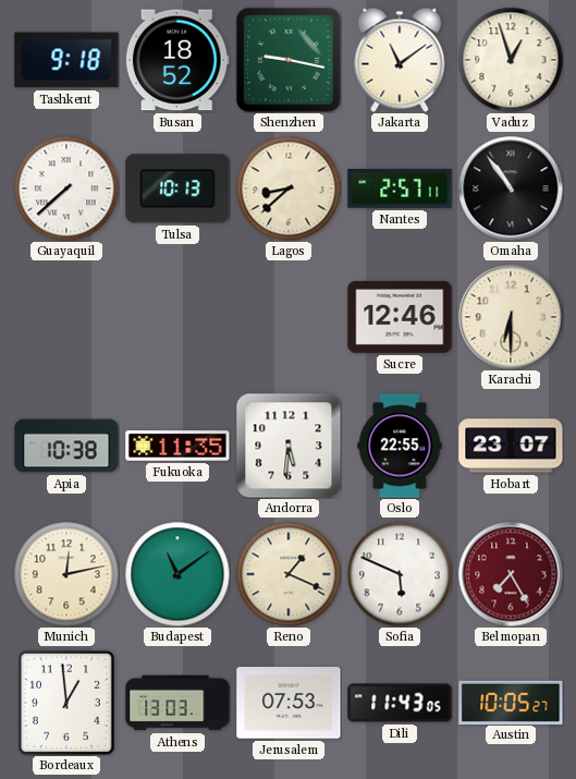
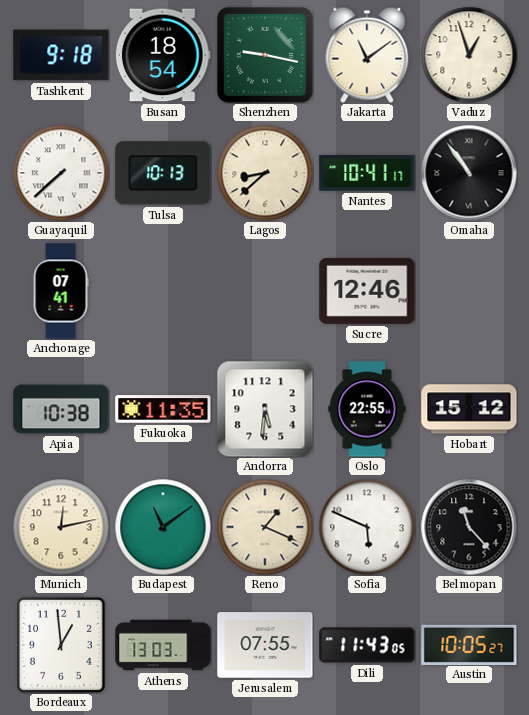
Busan: 18:52 -> 18:54 (163, 55)
Nantes: 2:57 -> 10:41 (367, 173)
Anchorage: none -> 07:41 (61, 291)
Karachi: 6:30 -> none (511, 317)
Hobart: 23:07 -> 15:12 (469, 409)
Belmopan: 7:25 -> 11:23 (469, 527)
Belmopan dial: burgundy -> black (469, 527)
Jerusalem: 07:53 -> 07:55 (265, 645)
